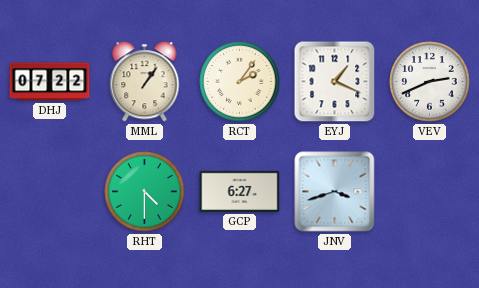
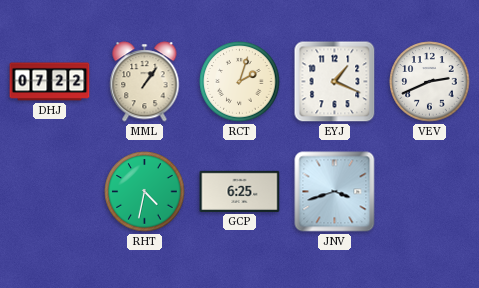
RCT: 2:06 -> 2:03 (240, 82)
RHT: 4:30 -> 4:32 (145, 192)
GCP: 6:27 -> 6:25 (240, 191)
